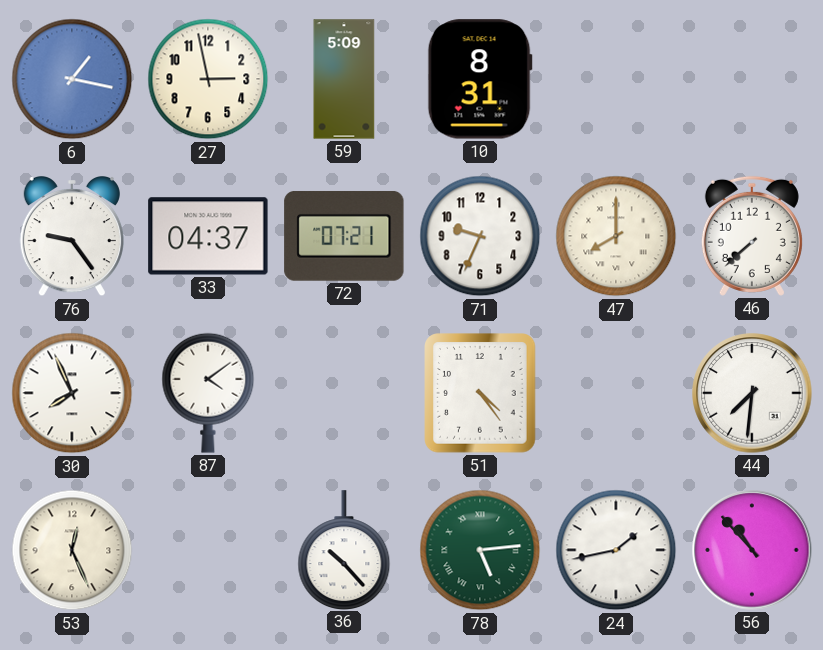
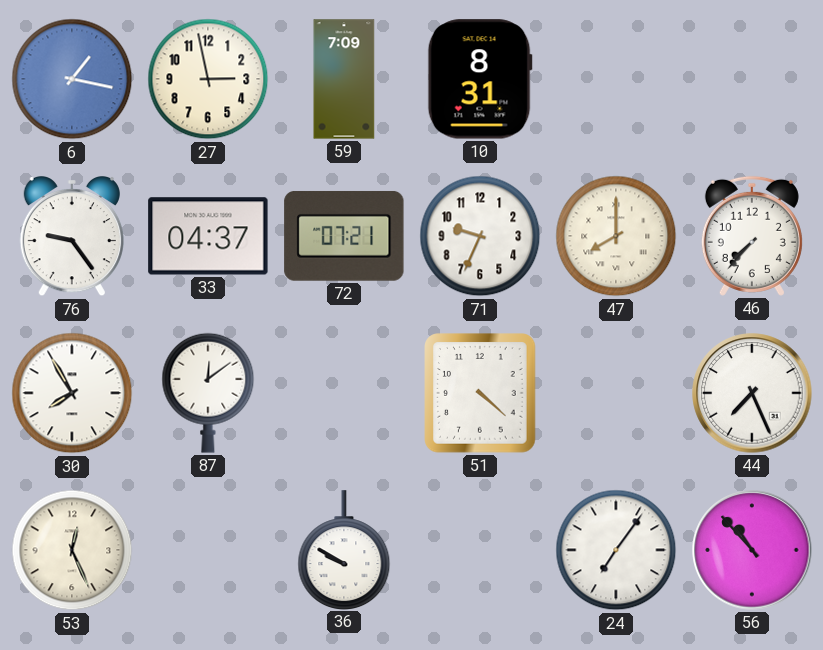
59: 5:09 -> 7:09 (344, 79)
46: 7:38 -> 7:37 (752, 236)
30: 7:56 -> 7:55 (72, 393)
87: 4:09 -> 12:09 (208, 393)
51: 4:24 -> 4:22 (480, 393)
44: 7:31 -> 7:26 (752, 393)
36: 10:23 -> 9:50 (344, 550)
78: 5:14 -> none (480, 550)
24: 1:43 -> 7:06 (616, 550)
